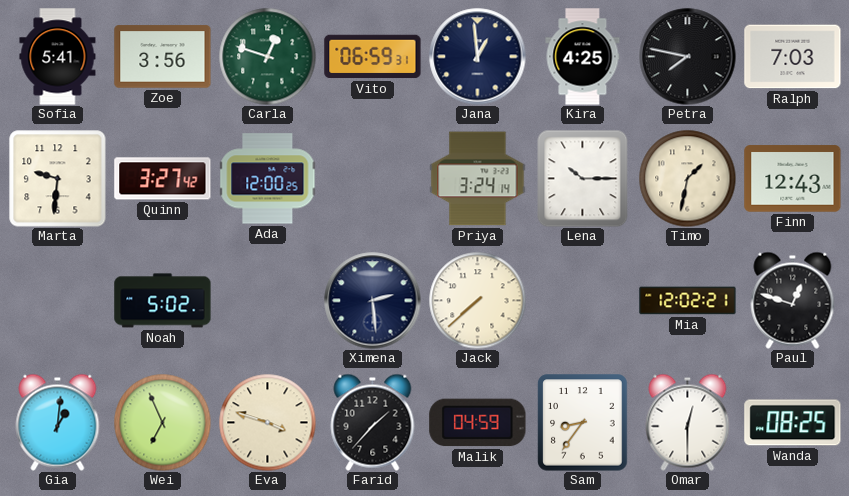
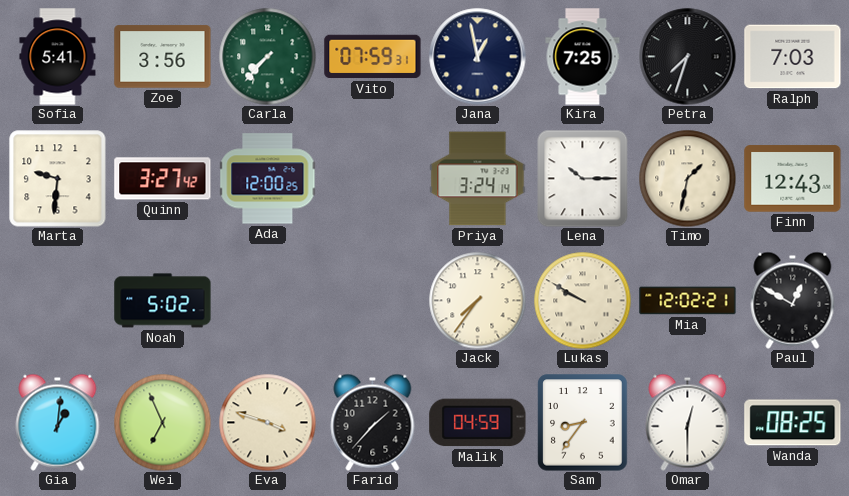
Carla: 12:48 -> 7:37 (267, 56)
Vito: 06:59 -> 07:59 (373, 57)
Jana: 12:59 -> 12:58 (478, 57)
Kira: 4:25 -> 7:25 (583, 57)
Petra: 7:47 -> 7:33 (688, 57)
Ximena: 2:29 -> none (373, 301)
Jack: 7:38 -> 7:36 (477, 300)
Lukas: none -> 9:50 (582, 300)
Paul: 12:48 -> 12:50 (793, 300)
